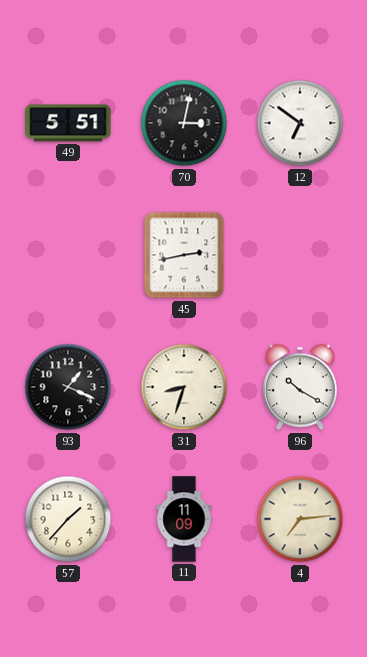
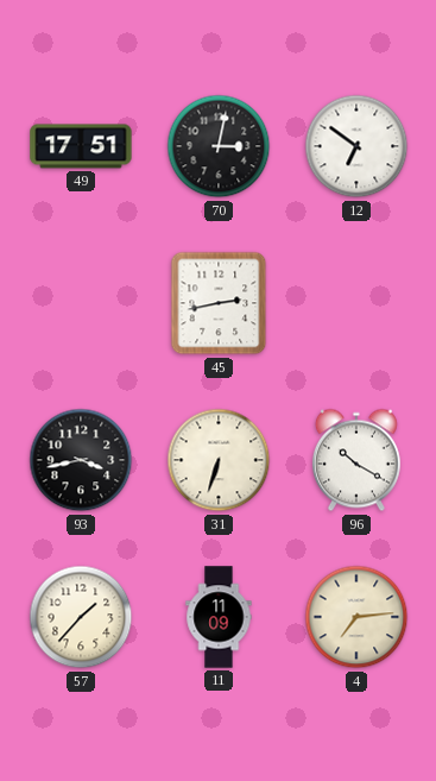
49: 5:51 -> 17:51 (81, 146)
93: 1:19 -> 3:43 (81, 460)
31: 8:33 -> 6:33 (219, 460)
